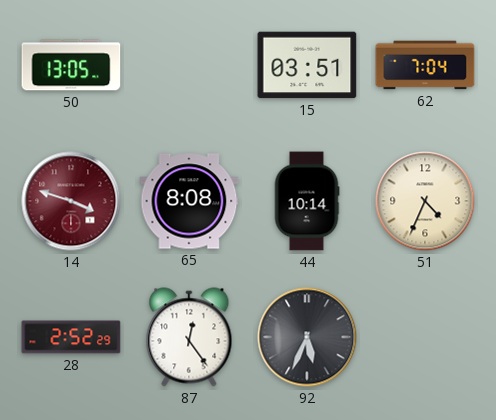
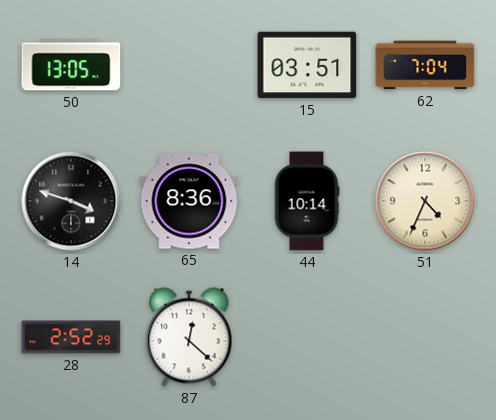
14 dial: burgundy -> black (71, 201)
65: 8:08 -> 8:36 (189, 201)
87: 12:24 -> 12:22 (189, 337)
92: 5:34 -> none (307, 337)
